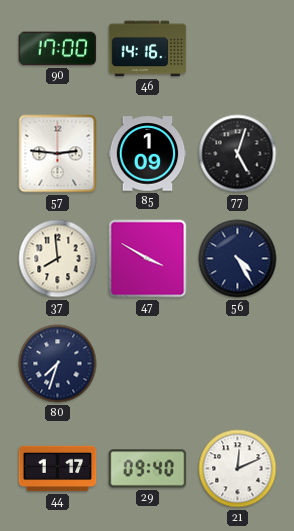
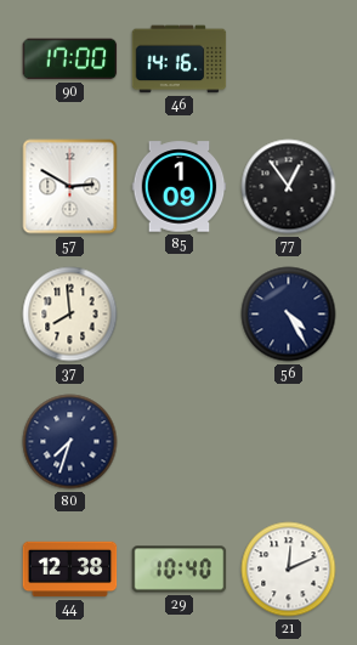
57: 2:46 -> 2:50 (70, 187)
77: 5:03 -> 12:54 (289, 187)
47: 3:50 -> none (148, 259)
44: 1:17 -> 12:38 (70, 570)
29: 09:40 -> 10:40 (180, 570)
